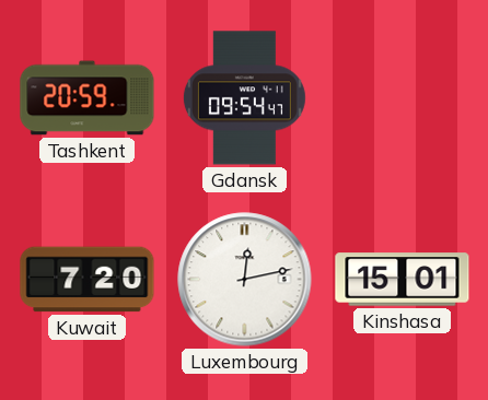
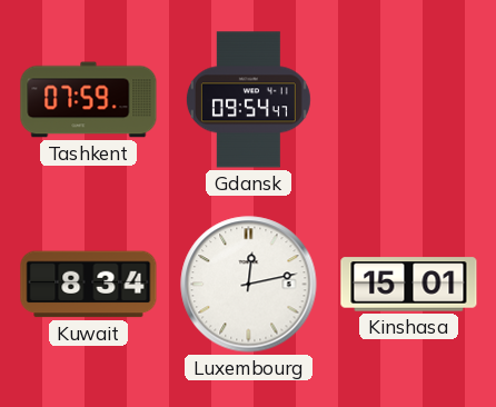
Tashkent: 20:59 -> 07:59 (89, 100)
Kuwait: 7:20 -> 8:34 (89, 285)
